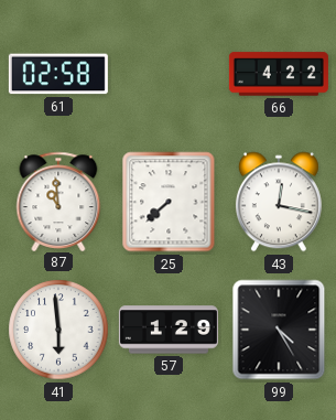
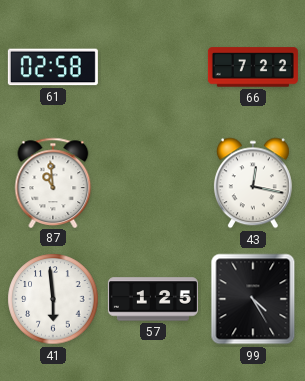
66: 4:22 -> 7:22 (253, 67)
25: 7:38 -> none (169, 202)
57: 1:29 -> 1:25 (153, 299)
